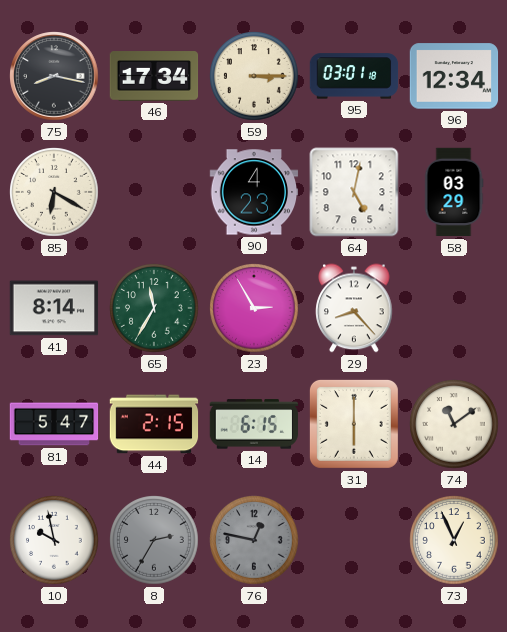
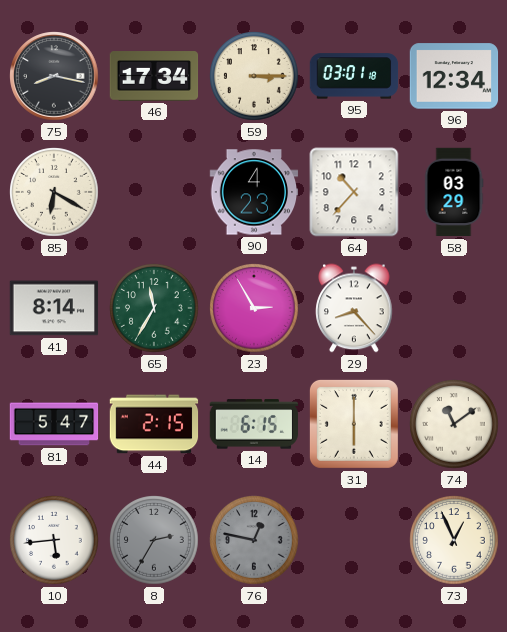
64: 5:02 -> 10:37 (354, 192)
10: 9:58 -> 5:44 (54, 540)
